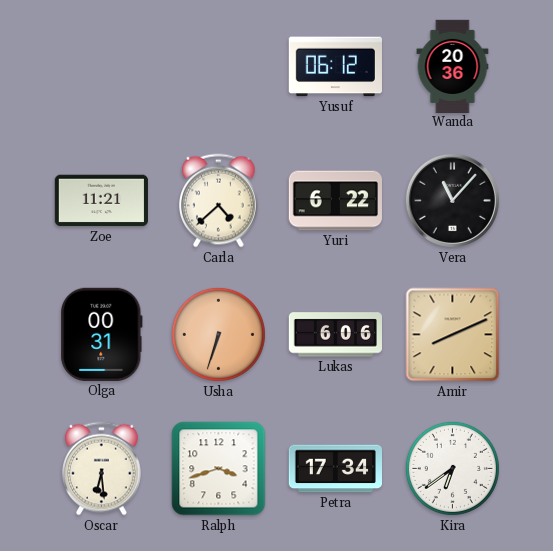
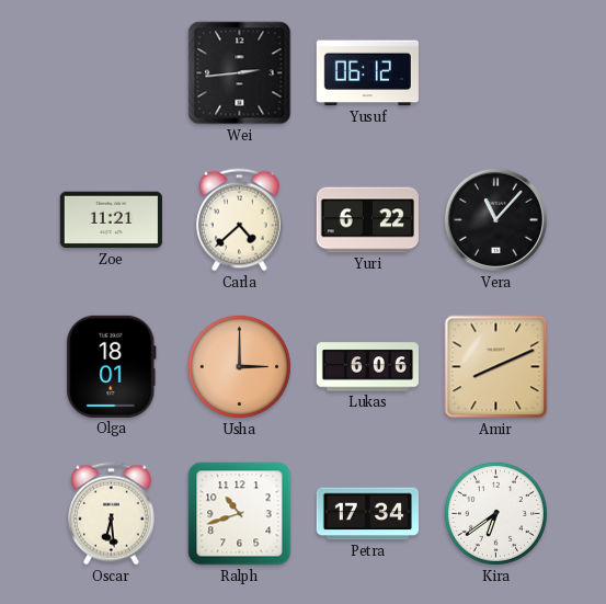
Wei: none -> 2:44 (240, 73)
Wanda: 20:36 -> none (453, 66)
Olga: 00:31 -> 18:01 (112, 366)
Usha: 6:33 -> 3:00 (239, 366)
Ralph: 3:42 -> 10:42 (240, 514)
